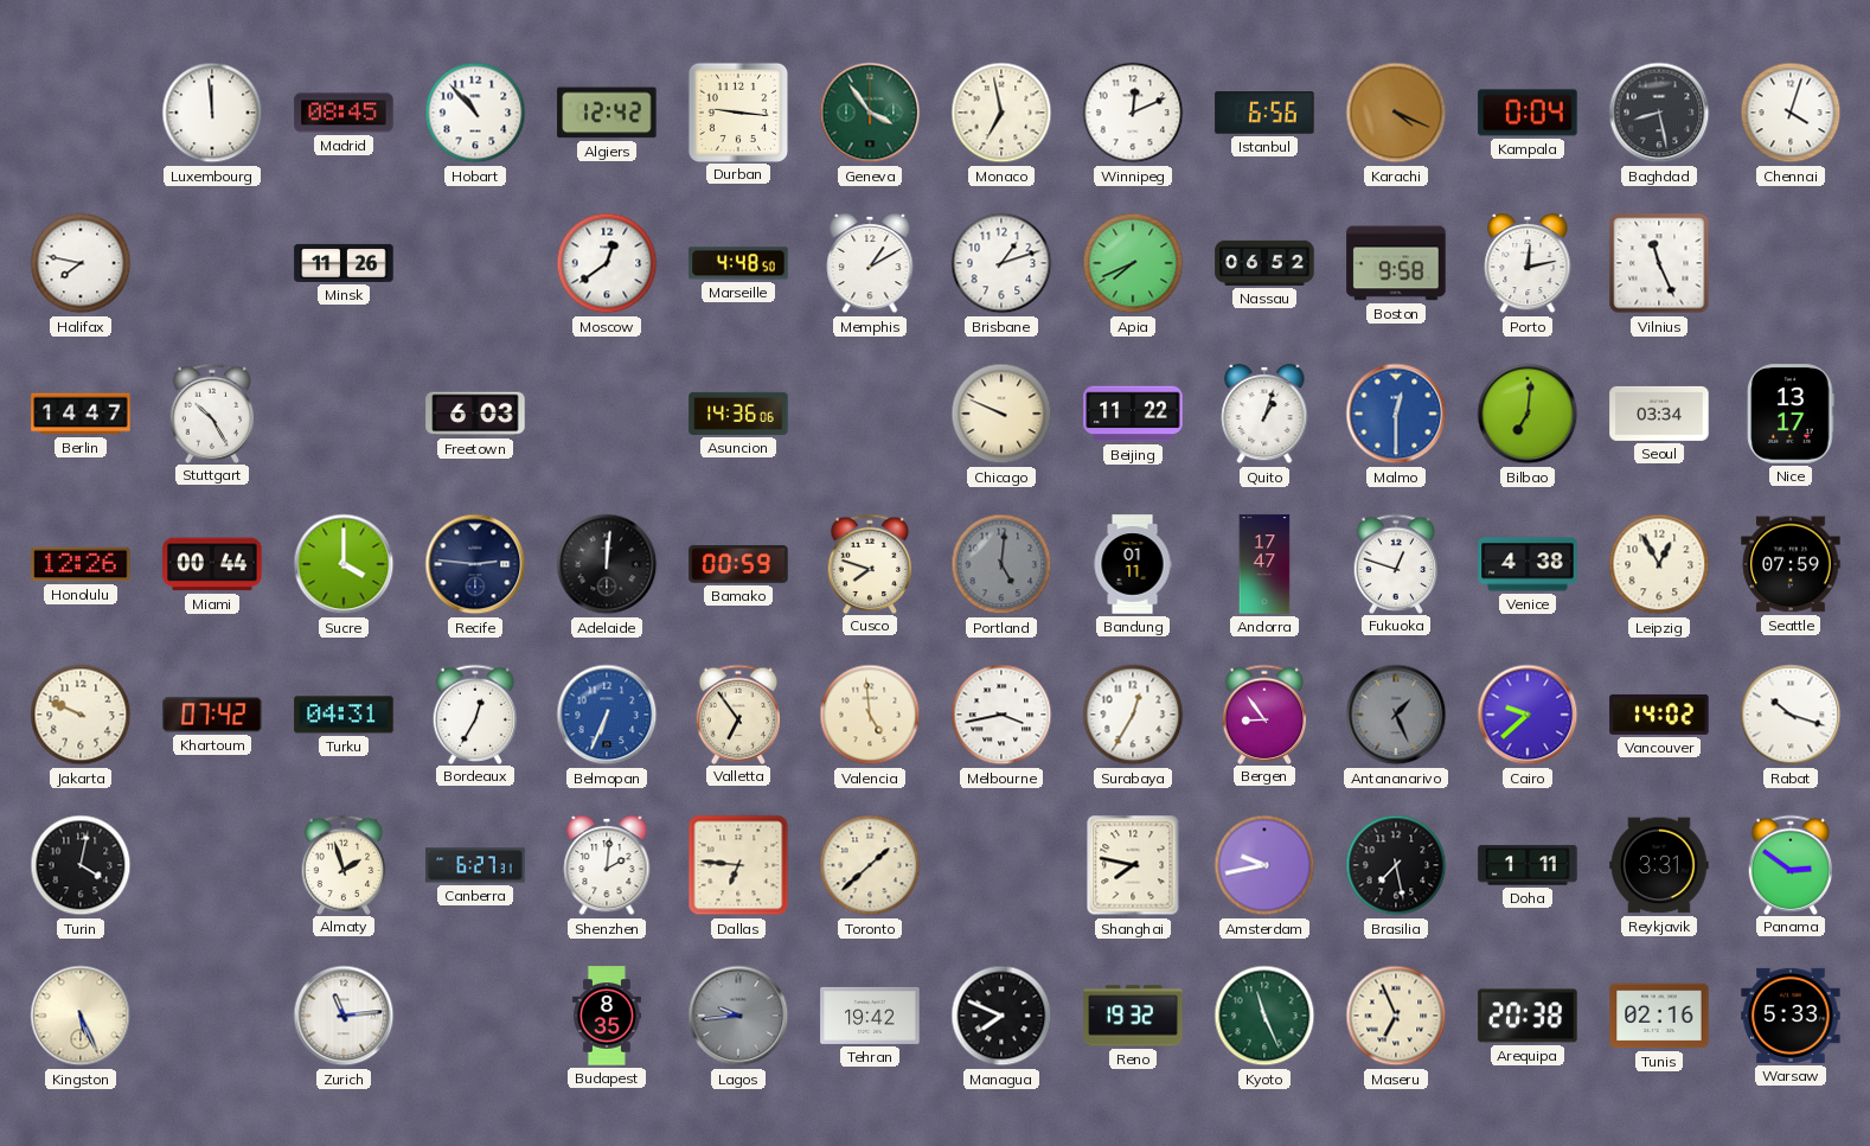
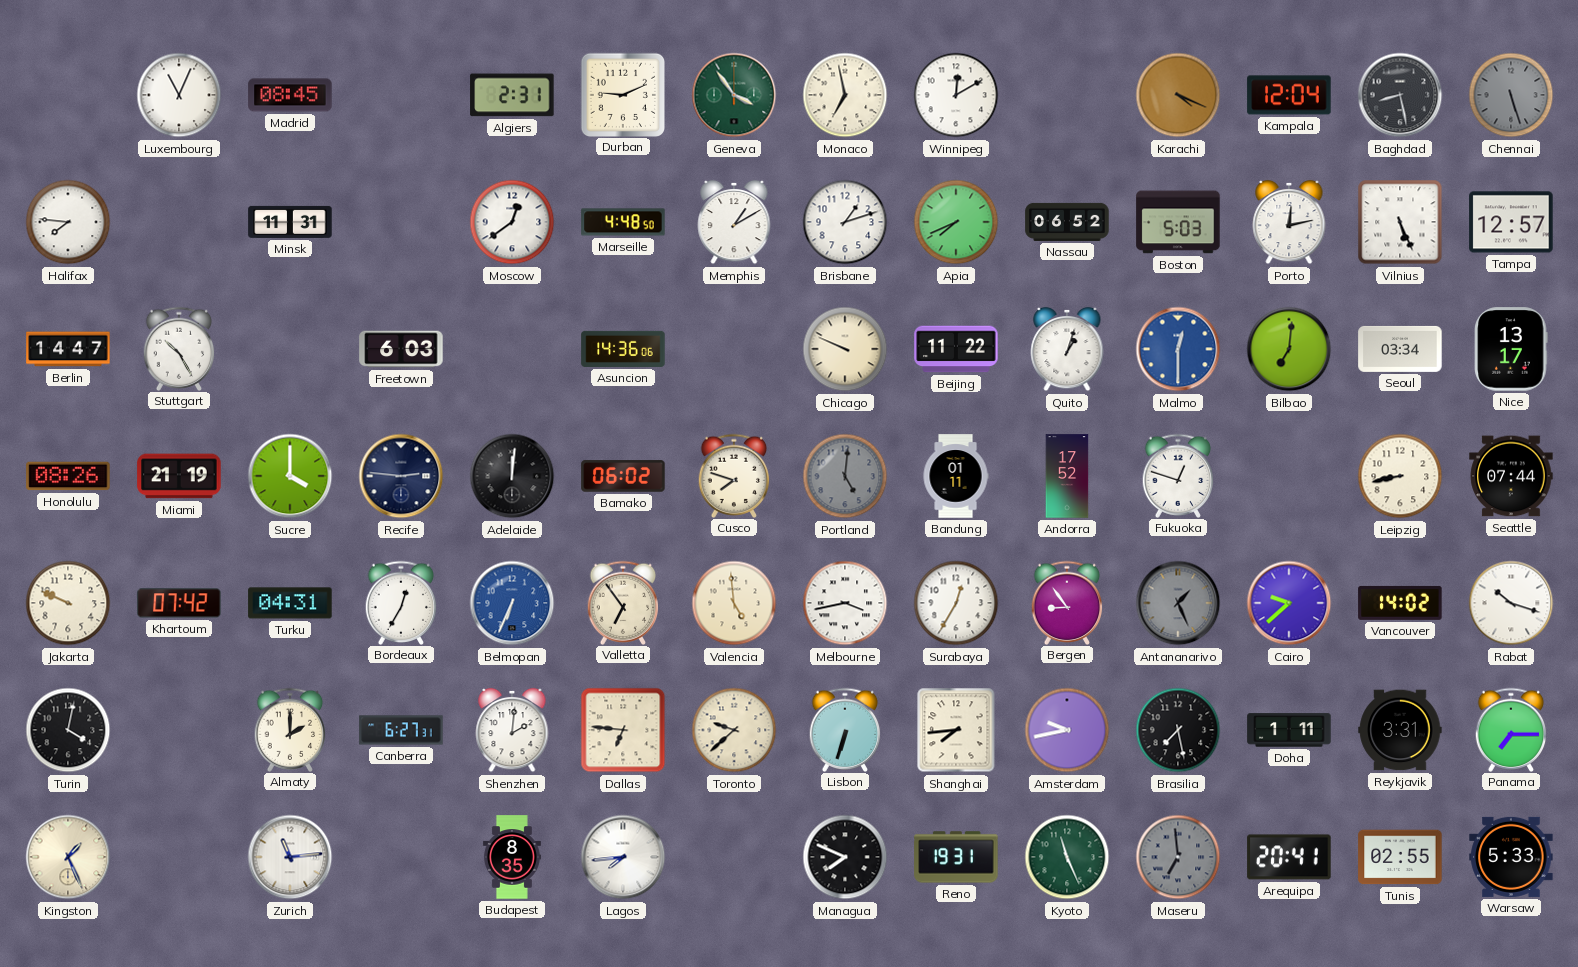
Luxembourg: 11:59 -> 11:04 (179, 95)
Hobart: 10:53 -> none (475, 113)
Algiers: 12:42 -> 2:31 (512, 95)
Durban: 9:16 -> 9:11 (622, 94)
Winnipeg: 12:11 -> 12:10 (956, 95)
Istanbul: 6:56 -> none (1264, 113)
Kampala: 0:04 -> 12:04 (1289, 95)
Chennai: 4:03 -> 5:27 (1511, 95)
Chennai dial: white -> grey (1511, 95)
Halifax: 7:47 -> 7:46 (68, 222)
Minsk: 11:26 -> 11:31 (290, 222)
Boston: 9:58 -> 5:03 (1178, 222)
Vilnius: 11:26 -> 5:26 (1400, 222)
Tampa: none -> 12:57 (1511, 222)
Honolulu: 12:26 -> 08:26 (68, 476)
Miami: 00:44 -> 21:19 (179, 476)
Bamako: 00:59 -> 06:02 (623, 476)
Andorra: 17:47 -> 17:52 (1067, 476)
Venice: 4:38 -> none (1528, 564)
Leipzig: 12:55 -> 8:43 (1400, 476)
Seattle: 07:59 -> 07:44 (1511, 476)
Almaty: 1:57 -> 2:00 (290, 729)
Toronto: 1:38 -> 9:38 (734, 730)
Lisbon: none -> 6:33 (845, 729)
Shanghai: 7:47 -> 7:44 (956, 730)
Panama: 2:51 -> 7:15 (1511, 729)
Kingston: 5:26 -> 1:26 (68, 857)
Lagos: 9:44 -> 7:44 (623, 857)
Lagos dial: grey -> white (623, 857)
Tehran: 19:42 -> none (870, 1016)
Reno: 19:32 -> 19:31 (956, 857)
Maseru: 6:56 -> 6:59 (1178, 857)
Maseru dial: cream -> grey (1178, 857)
Arequipa: 20:38 -> 20:41 (1289, 857)
Tunis: 02:16 -> 02:55 (1400, 857)
